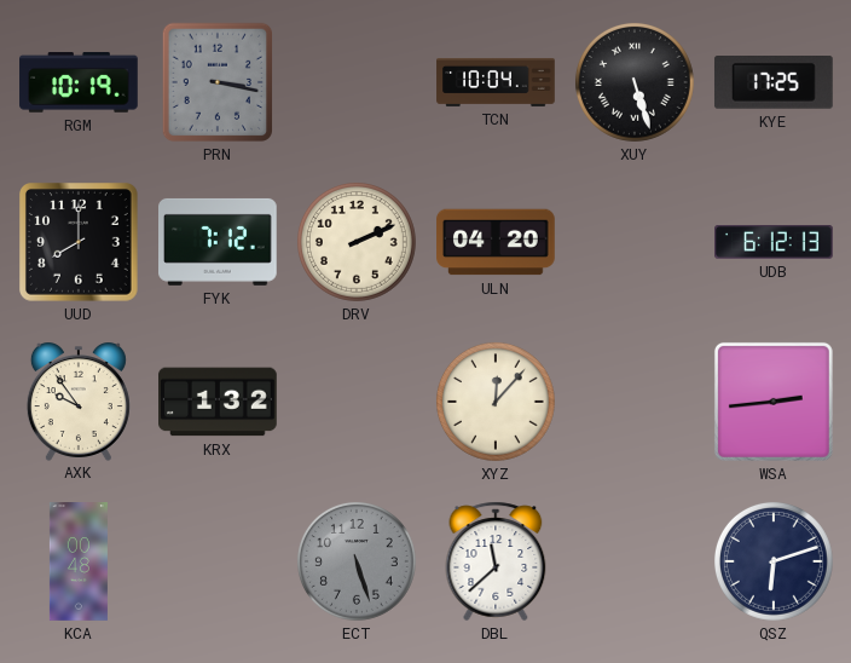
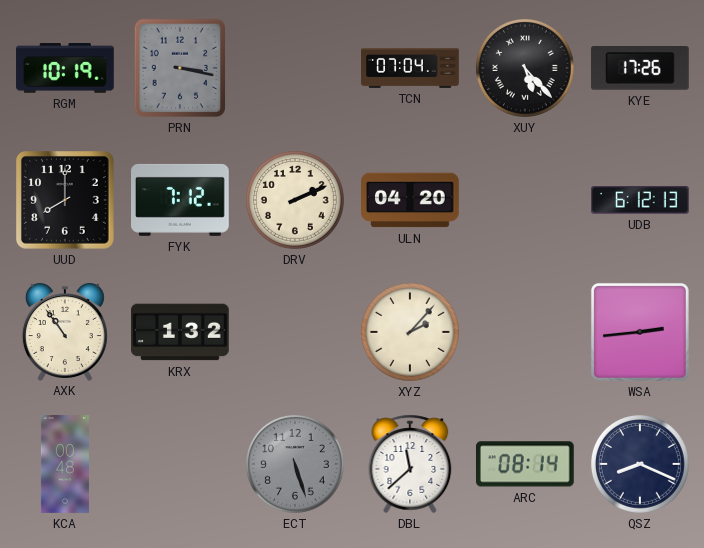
TCN: 10:04 -> 07:04 (410, 69)
XUY: 5:27 -> 5:23 (525, 68)
KYE: 17:25 -> 17:26 (640, 69)
AXK: 9:54 -> 10:54 (65, 332)
XYZ: 12:07 -> 2:07 (410, 332)
ARC: none -> 08:14 (525, 464)
QSZ: 6:12 -> 8:19 (640, 464)
